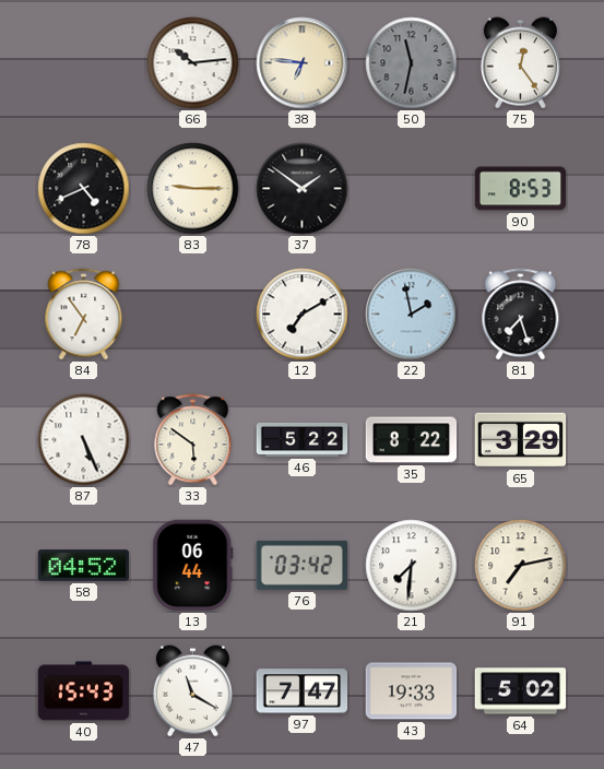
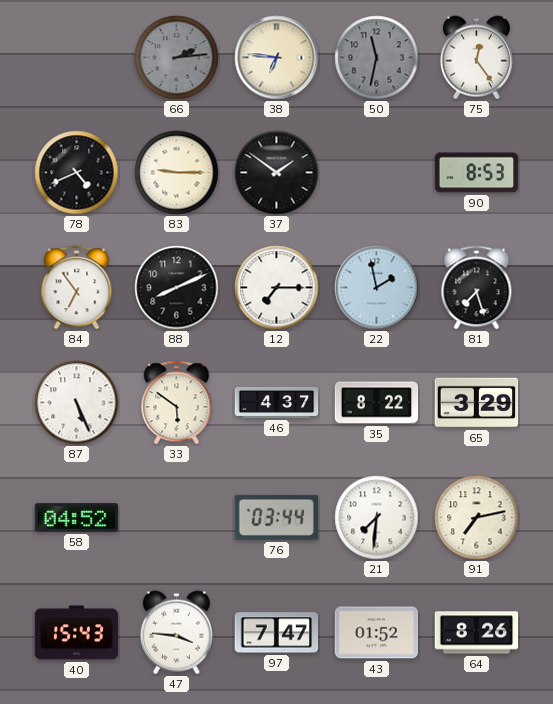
66: 10:14 -> 2:14 (177, 58)
66 dial: white -> grey (177, 58)
88: none -> 8:11 (177, 288)
12: 7:10 -> 7:15 (277, 288)
46: 5:22 -> 4:37 (277, 402)
13: 06:44 -> none (193, 566)
76: 03:42 -> 03:44 (276, 517)
47: 11:20 -> 3:46 (176, 633)
43: 19:33 -> 01:52 (377, 633)
64: 5:02 -> 8:26 (477, 633)
